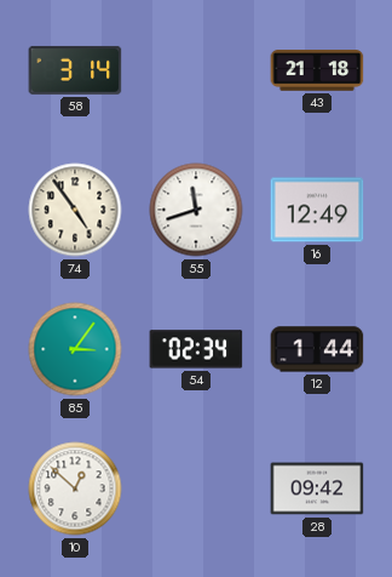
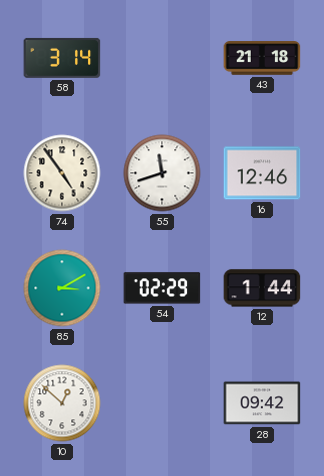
16: 12:49 -> 12:46 (262, 173)
85: 3:06 -> 3:10 (62, 288)
54: 02:34 -> 02:29 (162, 288)
